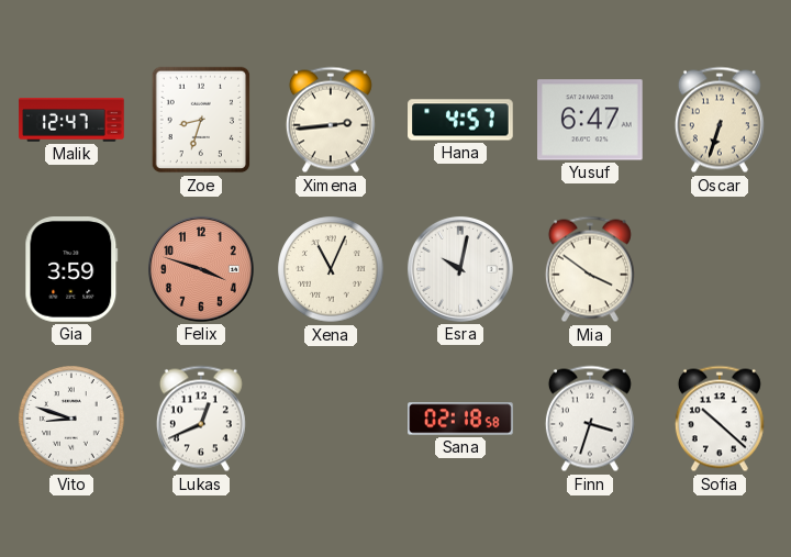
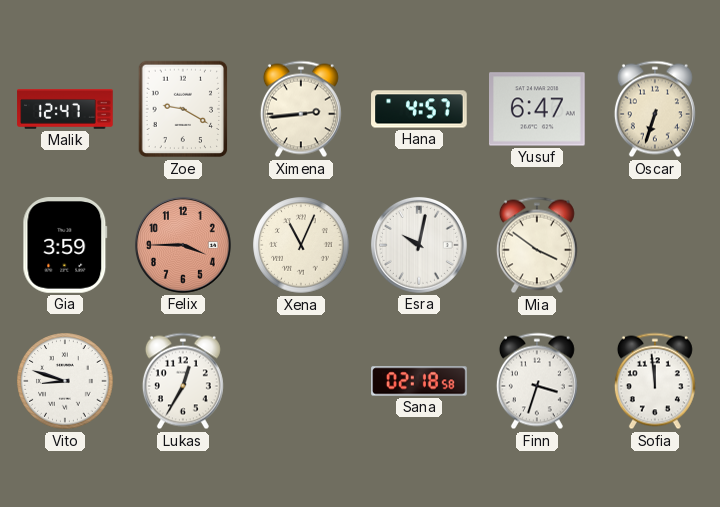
Zoe: 8:33 -> 9:20 (183, 109)
Felix: 3:48 -> 3:45 (183, 245)
Lukas: 12:41 -> 12:35 (183, 381)
Sofia: 10:22 -> 11:59 (655, 381)
